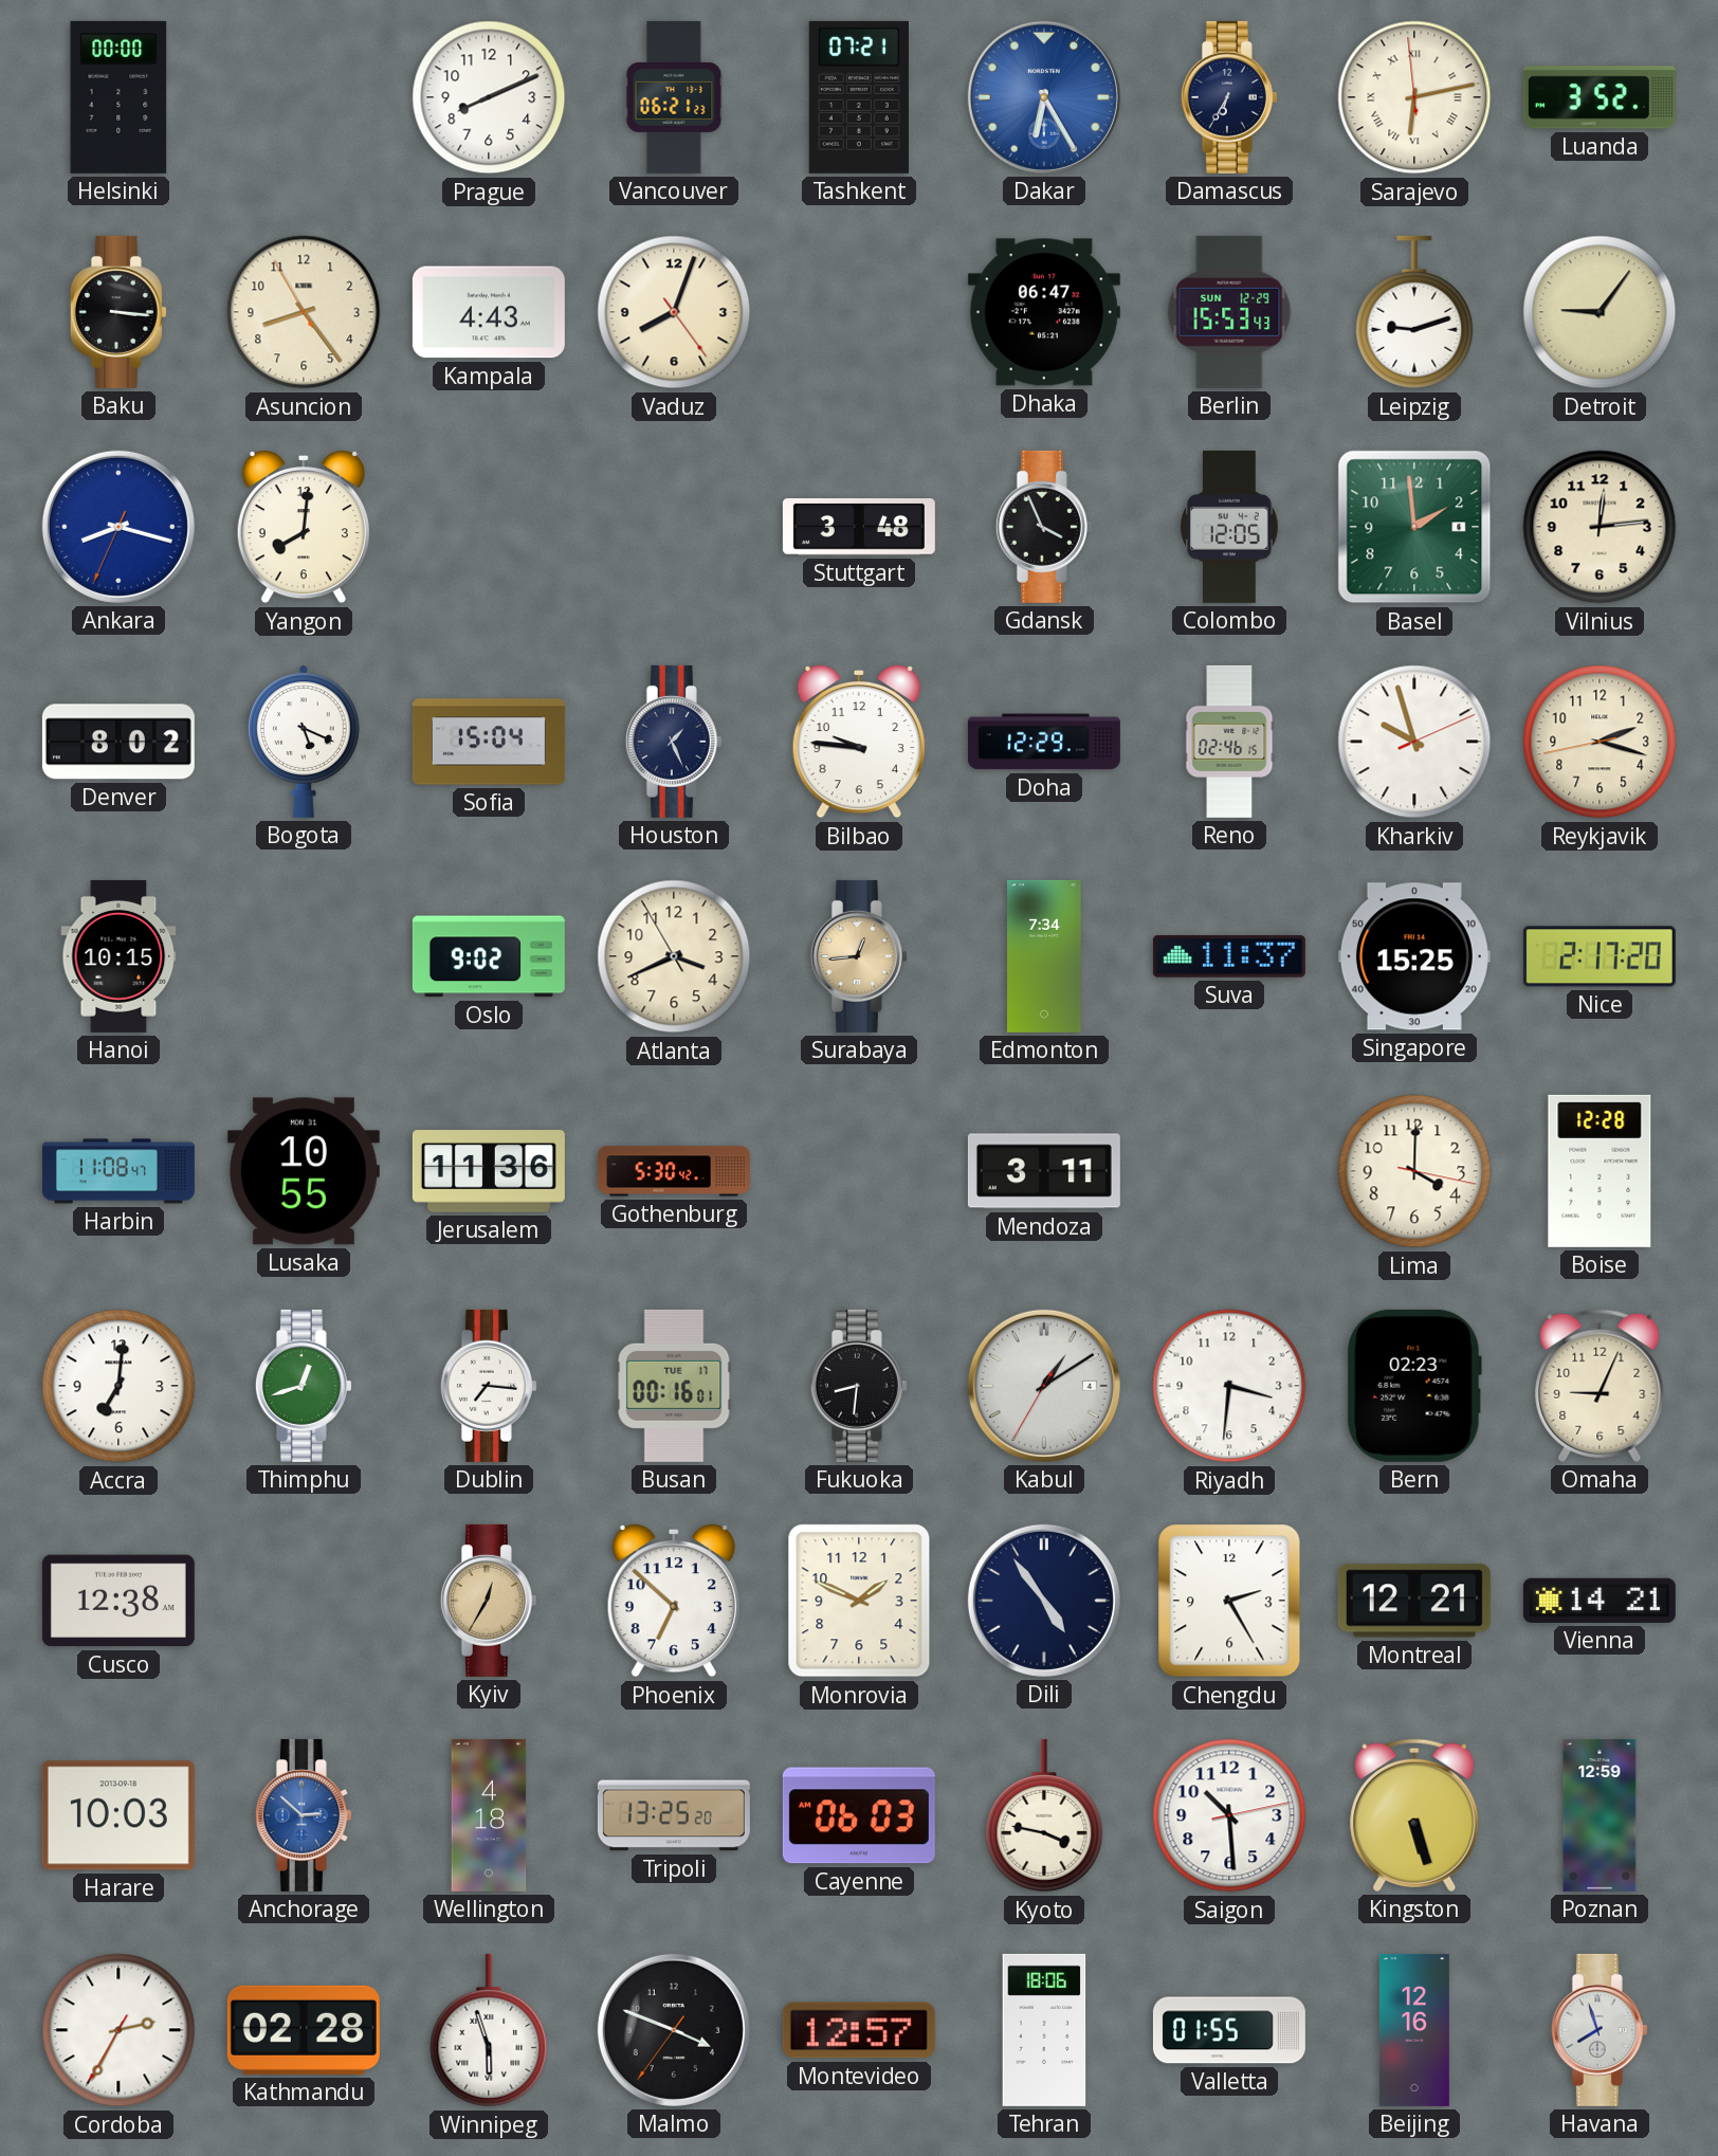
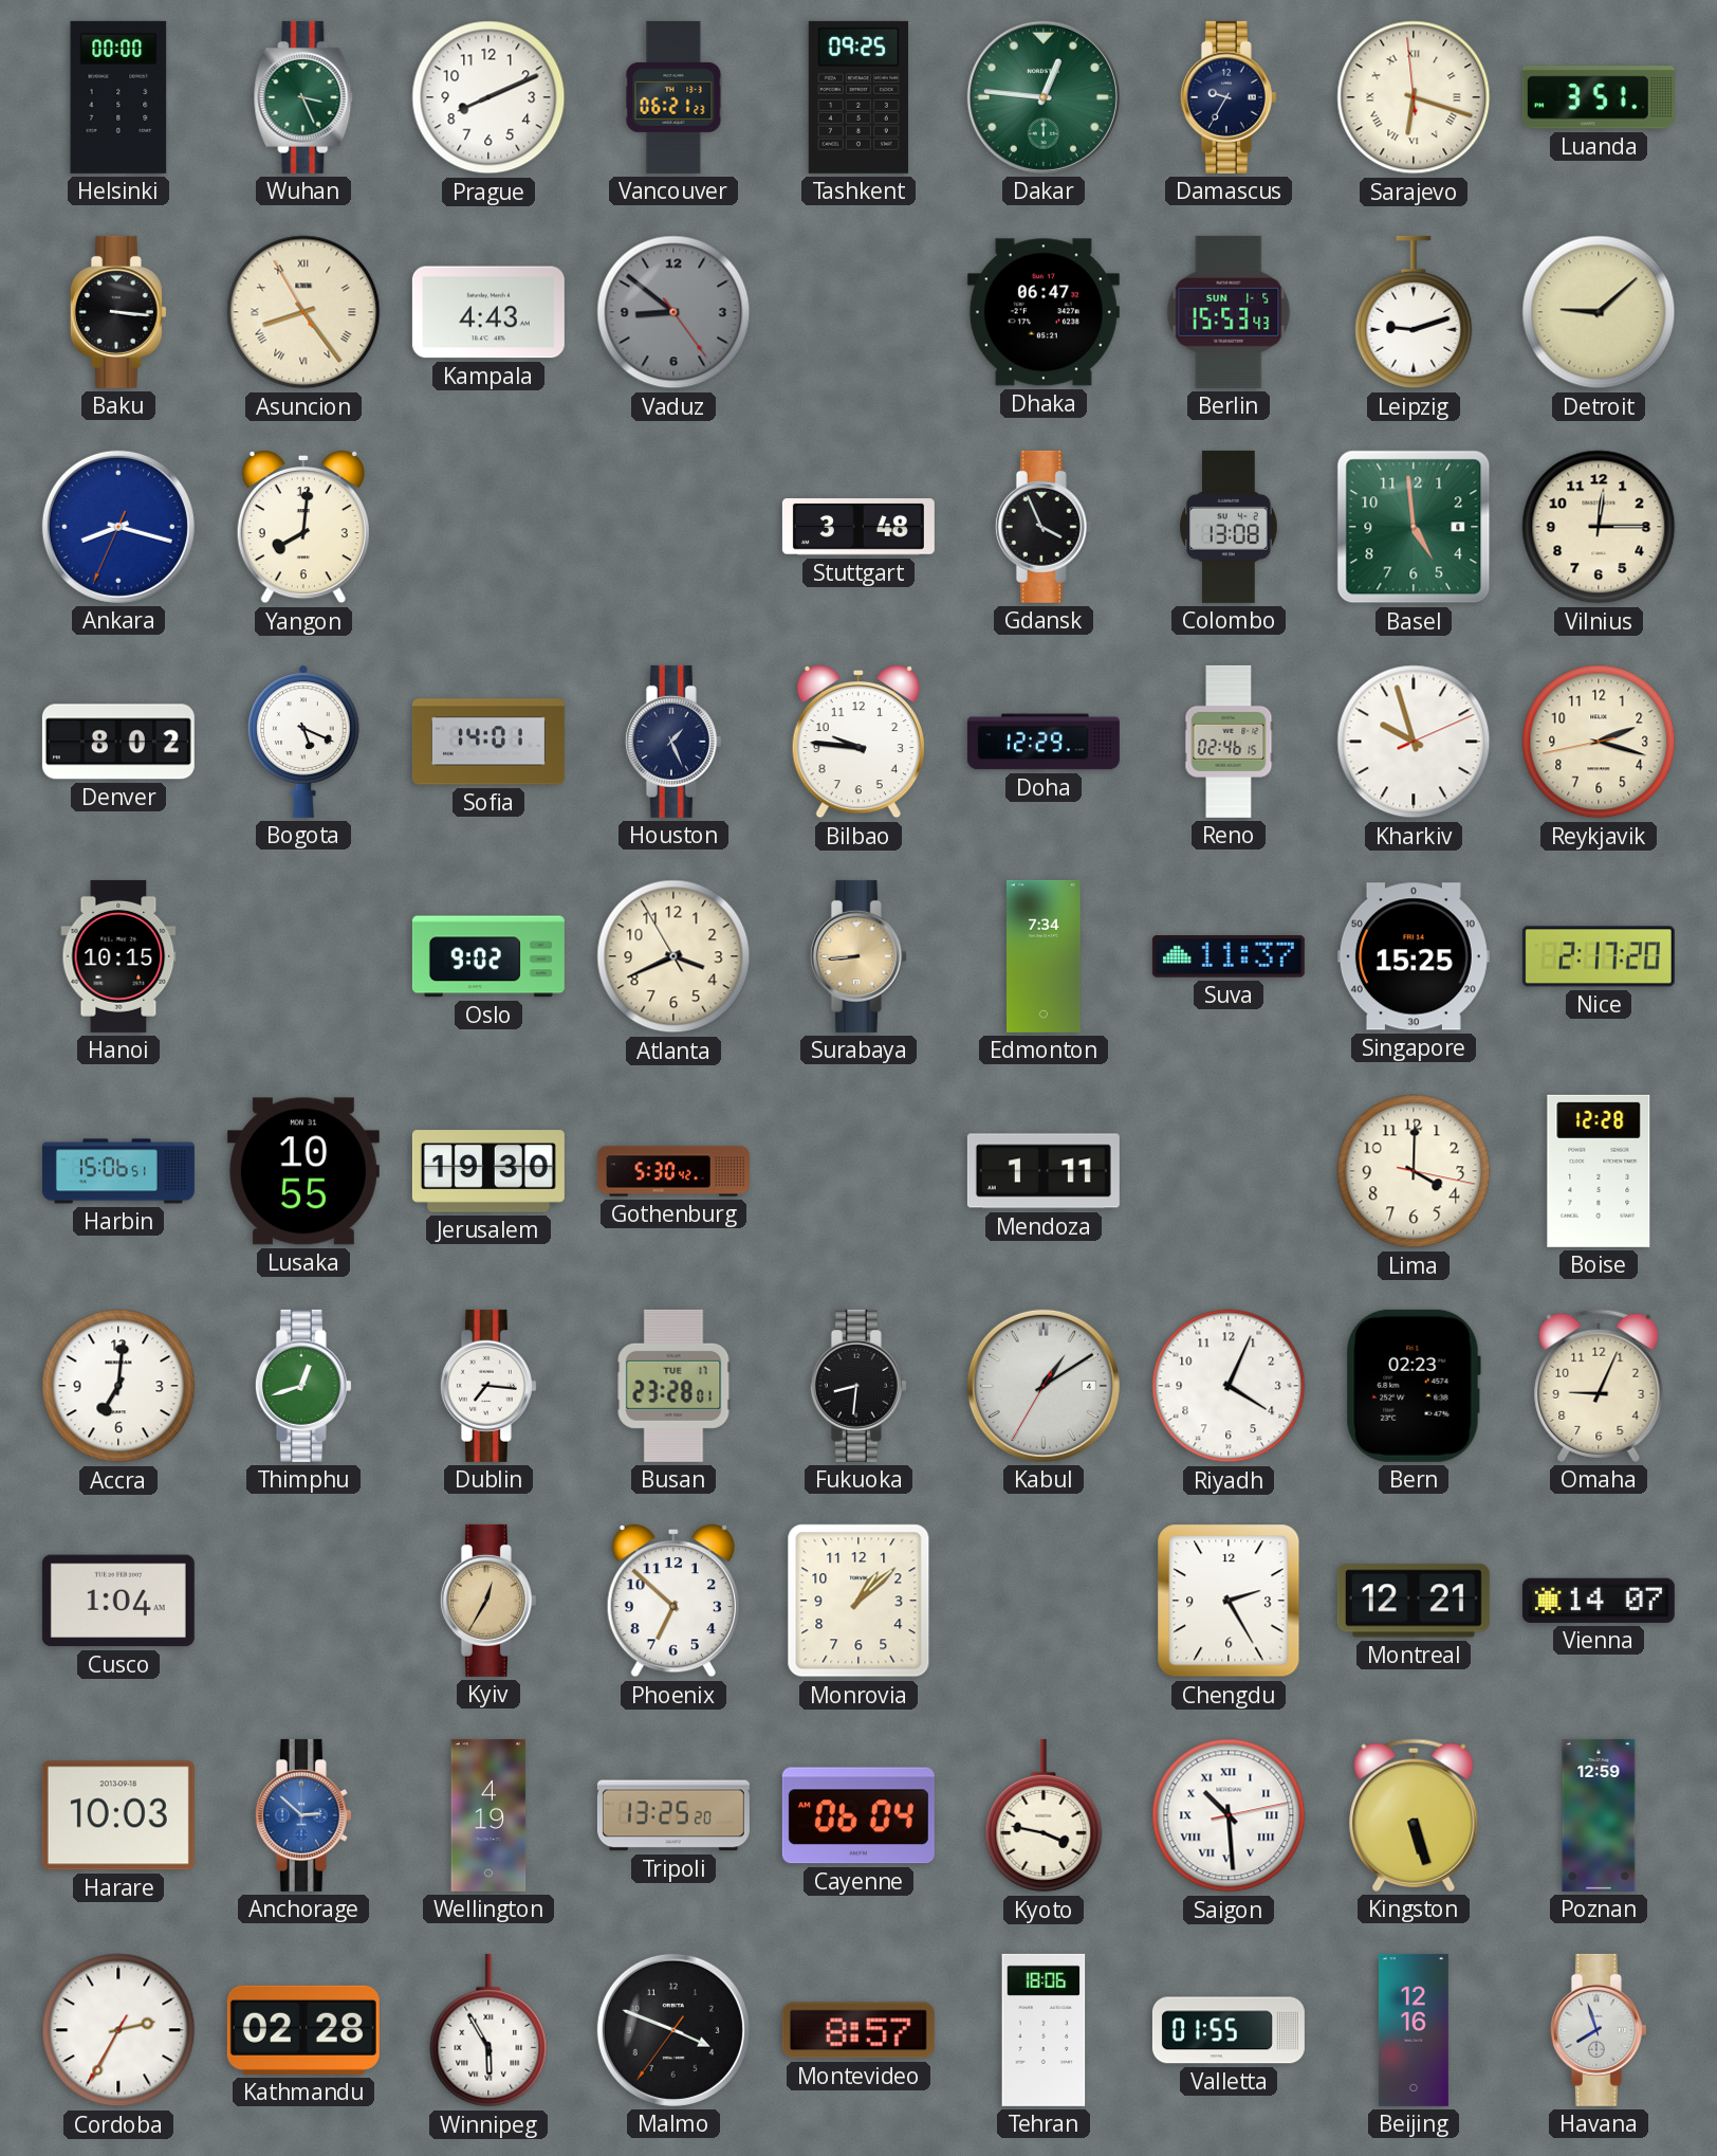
Wuhan: none -> 3:26 (303, 97)
Tashkent: 07:21 -> 09:25 (859, 97)
Dakar: 6:25 -> 12:46 (1044, 97)
Dakar dial: blue -> green (1044, 97)
Damascus: 6:35 -> 9:35 (1229, 97)
Sarajevo: 6:12 -> 6:17 (1414, 97)
Luanda: 3:52 -> 3:51 (1599, 97)
Asuncion numerals: Arabic -> Roman (303, 312)
Vaduz: 8:03 -> 8:51 (673, 312)
Vaduz dial: cream -> grey (673, 312)
Berlin date: SUN 12-29 -> SUN 1-5 (1229, 312)
Detroit: 9:06 -> 9:08 (1599, 312)
Colombo: 12:05 -> 13:08 (1229, 527)
Basel: 1:59 -> 4:59 (1414, 527)
Vilnius: 12:14 -> 12:15 (1599, 527)
Sofia: 15:04 -> 14:01 (488, 742)
Surabaya: 12:44 -> 8:44 (859, 956)
Harbin: 11:08 -> 15:06 (118, 1171)
Jerusalem: 11:36 -> 19:30 (488, 1171)
Mendoza: 3:11 -> 1:11 (1044, 1171)
Busan: 00:16 -> 23:28 (673, 1386)
Riyadh: 3:31 -> 4:04 (1229, 1386)
Cusco: 12:38 -> 1:04 (118, 1601)
Monrovia: 1:49 -> 1:08 (859, 1601)
Dili: 4:54 -> none (1044, 1601)
Vienna: 14:21 -> 14:07 (1599, 1601)
Wellington: 4:18 -> 4:19 (488, 1815)
Cayenne: 06:03 -> 06:04 (859, 1815)
Saigon numerals: Arabic -> Roman (1229, 1815)
Winnipeg: 5:57 -> 5:55 (488, 2030)
Montevideo: 12:57 -> 8:57 (859, 2030)
